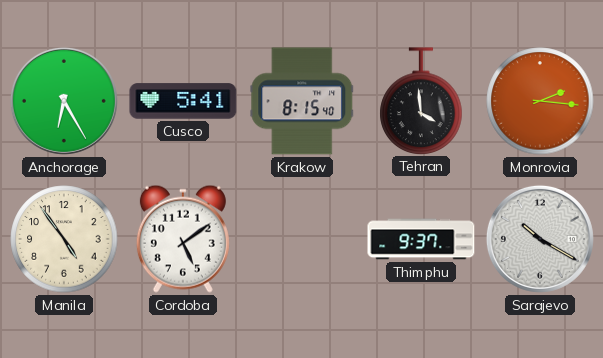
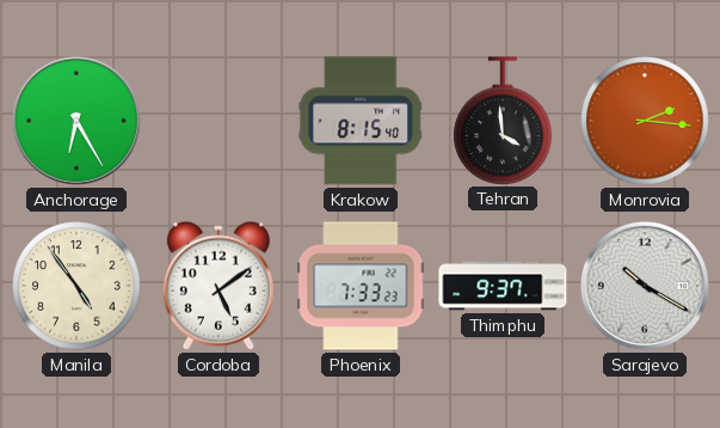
Cusco: 5:41 -> none (183, 101)
Phoenix: none -> 7:33 (361, 286)
